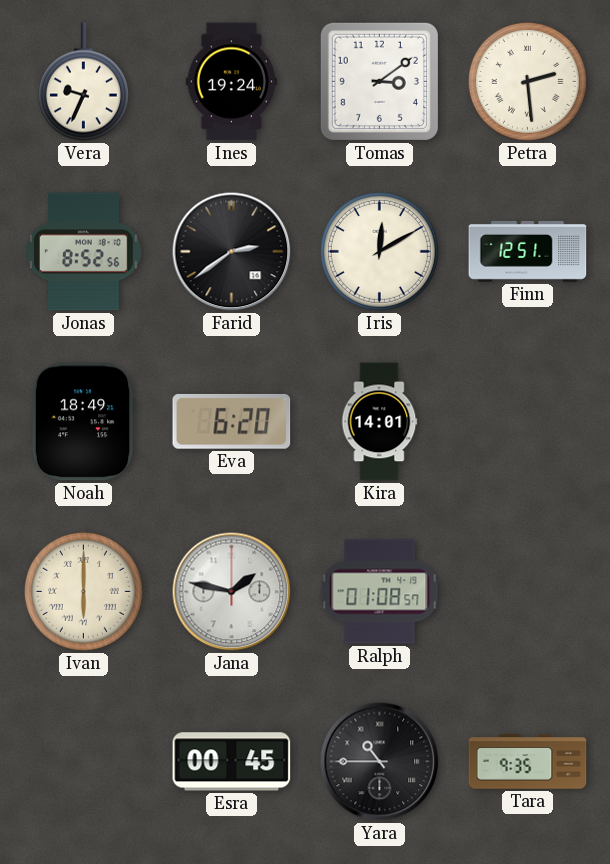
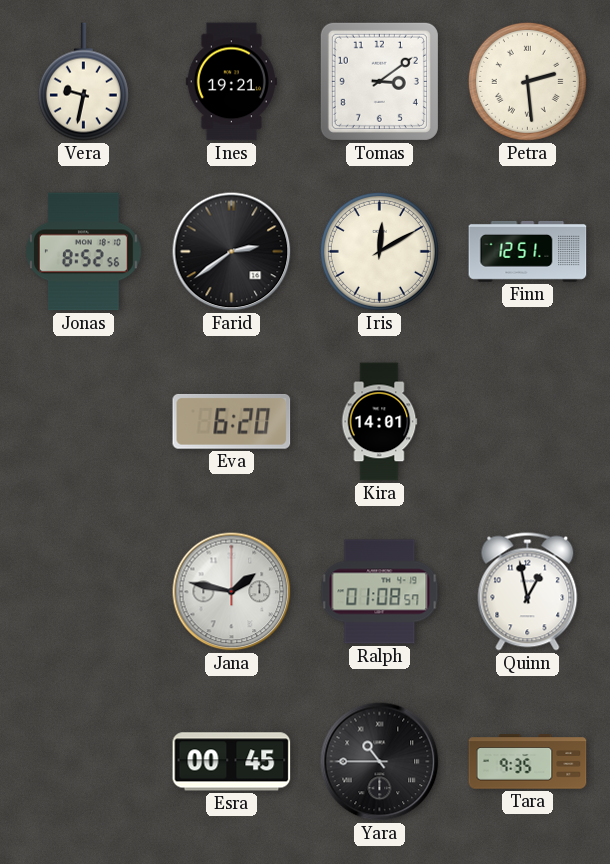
Vera: 9:34 -> 9:32 (83, 82)
Ines: 19:24 -> 19:21 (231, 82)
Noah: 18:49 -> none (83, 422)
Ivan: 6:00 -> none (83, 591)
Quinn: none -> 12:58 (528, 592)
